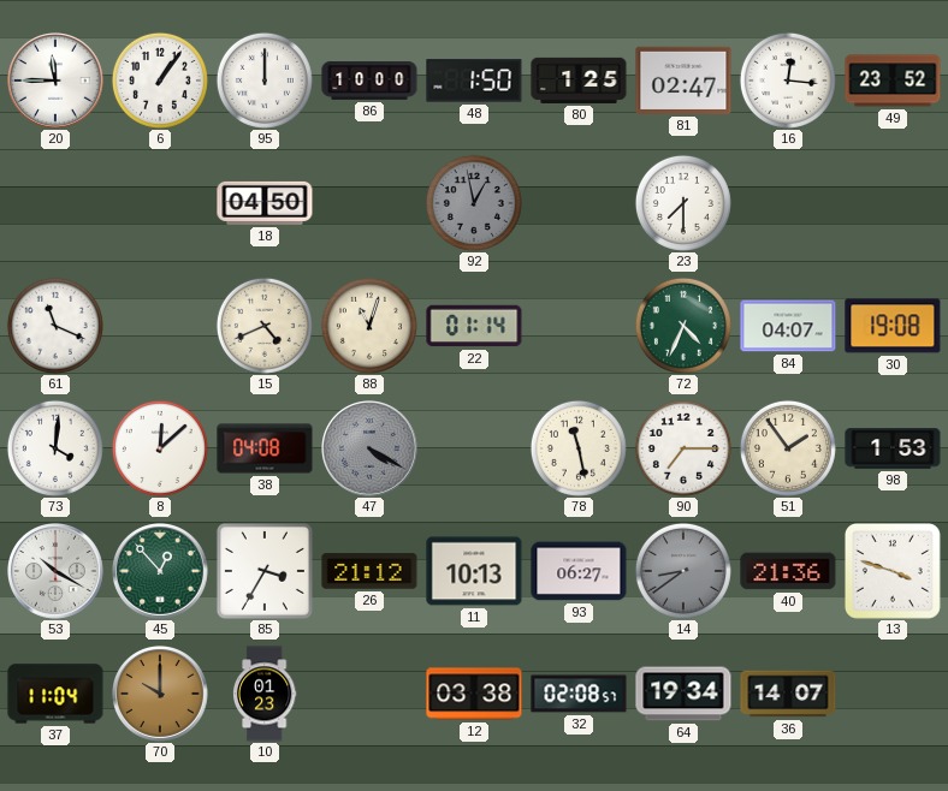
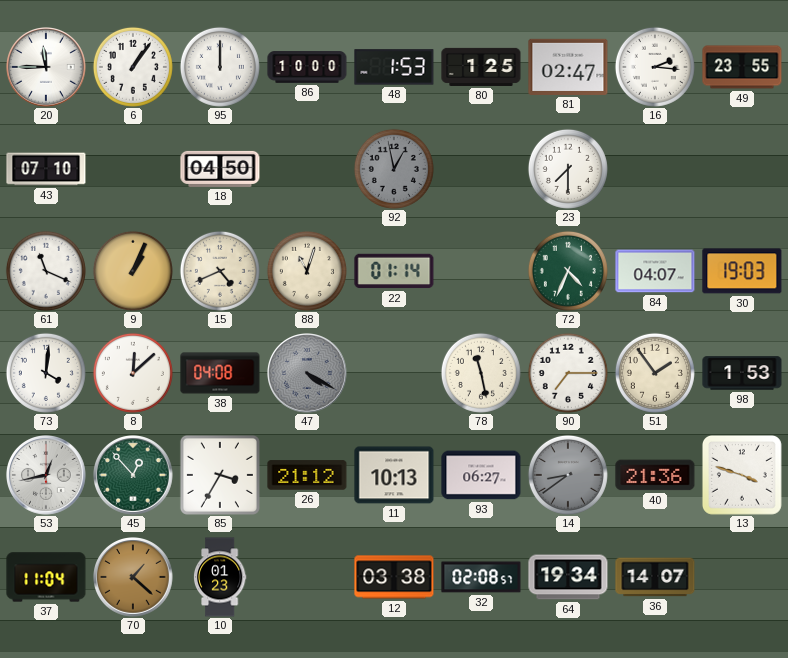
48: 1:50 -> 1:53 (394, 67)
16: 12:16 -> 2:16 (655, 67)
49: 23:52 -> 23:55 (742, 67)
43: none -> 07:10 (46, 169)
9: none -> 1:04 (133, 271)
30: 19:08 -> 19:03 (742, 271)
53: 10:20 -> 12:43 (46, 475)
70: 10:00 -> 1:22 (133, 577)
